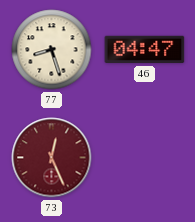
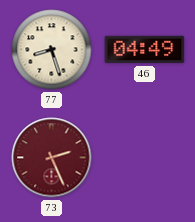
46: 04:47 -> 04:49 (145, 50)
73: 12:26 -> 2:26 (52, 158)
